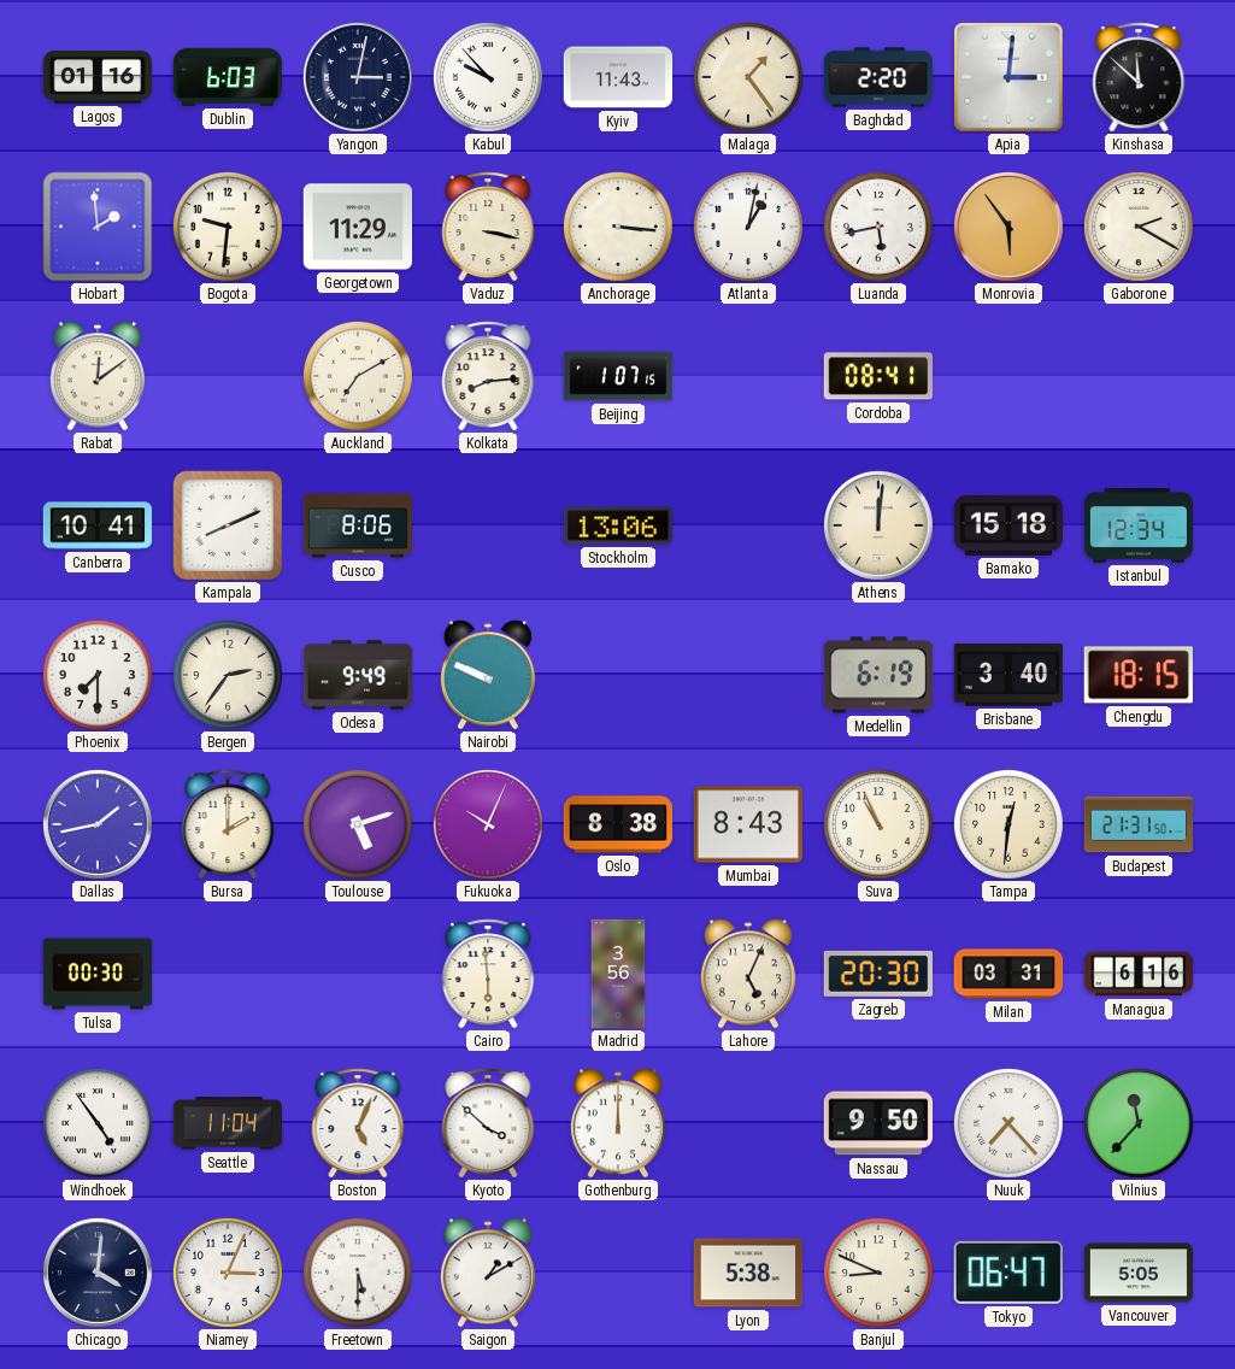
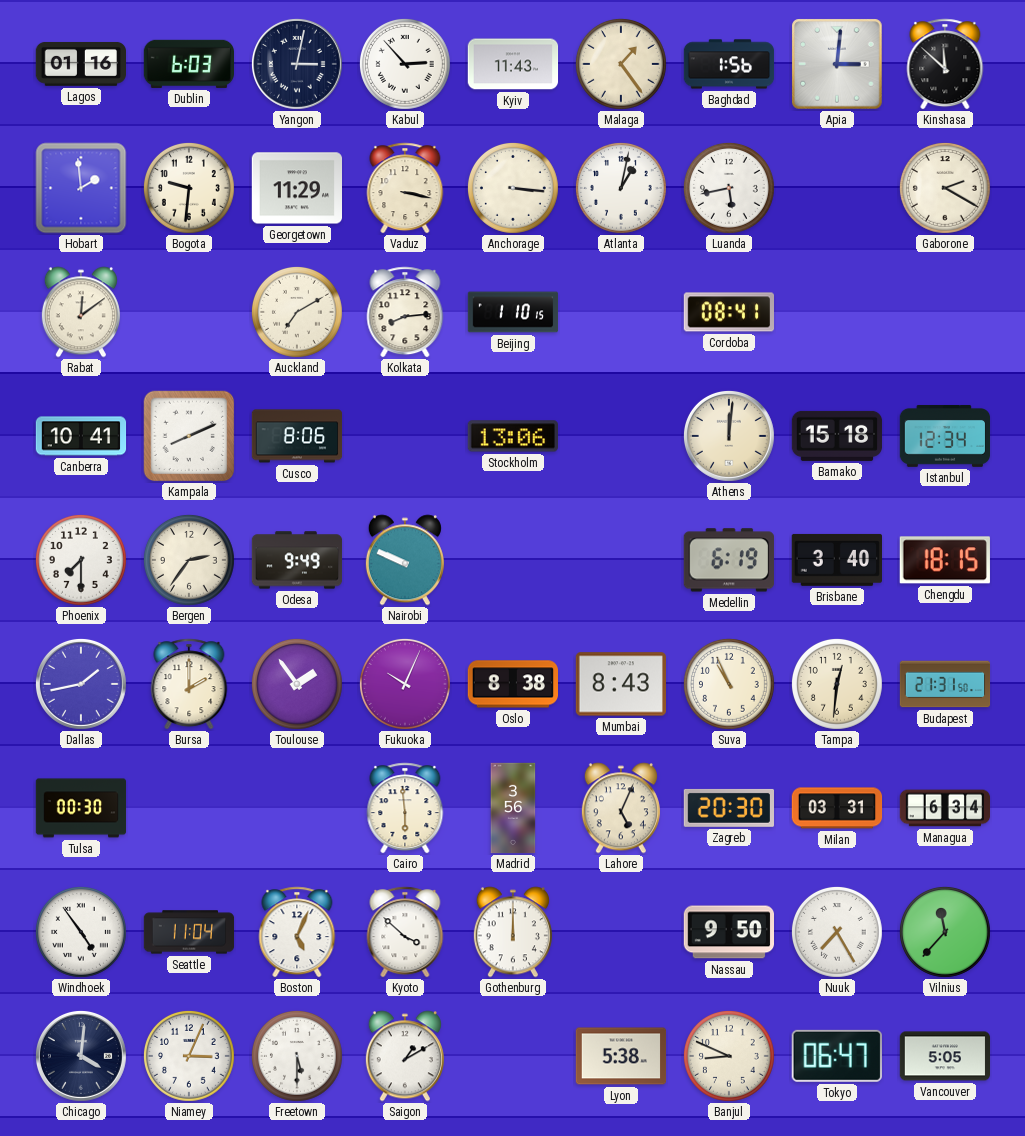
Kabul: 9:53 -> 2:53 (405, 64)
Baghdad: 2:20 -> 1:56 (729, 64)
Monrovia: 5:54 -> none (1008, 227)
Beijing: 1:07 -> 1:10 (513, 312)
Toulouse: 5:12 -> 1:54 (297, 684)
Managua: 6:16 -> 6:34 (945, 808)
Nuuk: 7:23 -> 7:25 (837, 932)
